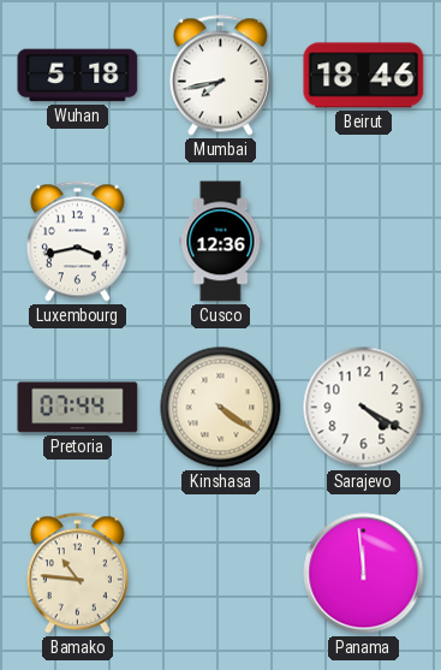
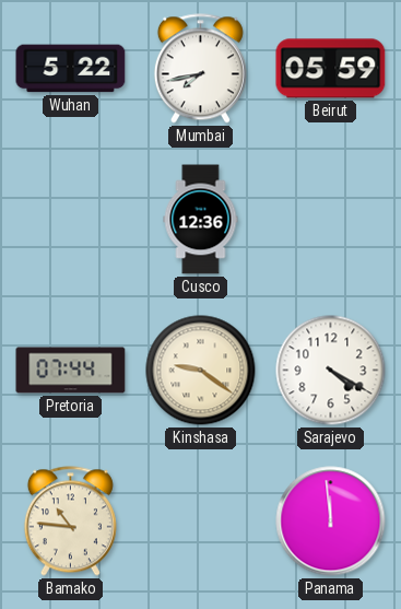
Wuhan: 5:18 -> 5:22 (71, 69)
Beirut: 18:46 -> 05:59 (331, 69)
Luxembourg: 3:43 -> none (77, 242)
Kinshasa: 4:21 -> 9:21 (201, 371)
